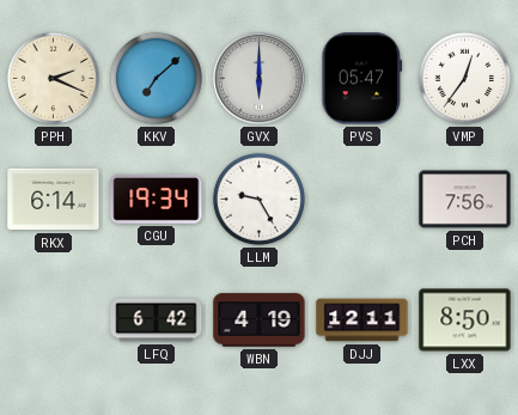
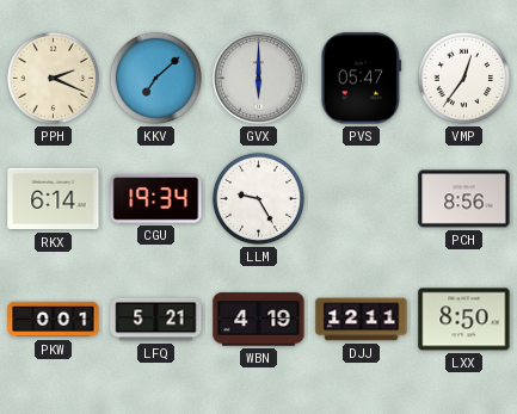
PCH: 7:56 -> 8:56 (464, 199)
PKW: none -> 0:01 (54, 320)
LFQ: 6:42 -> 5:21 (156, 320)
